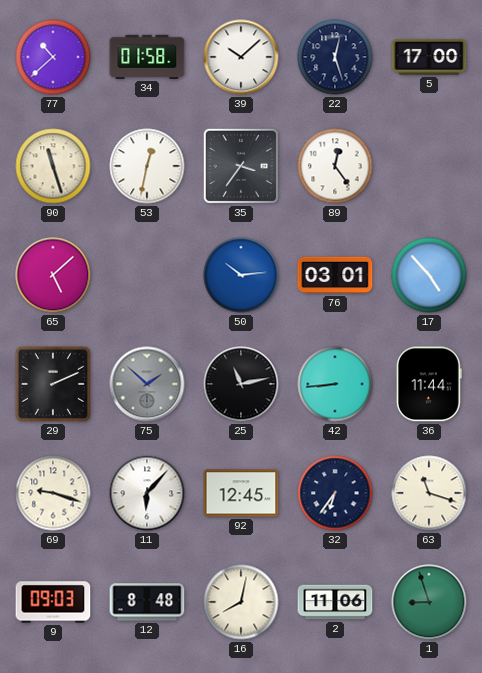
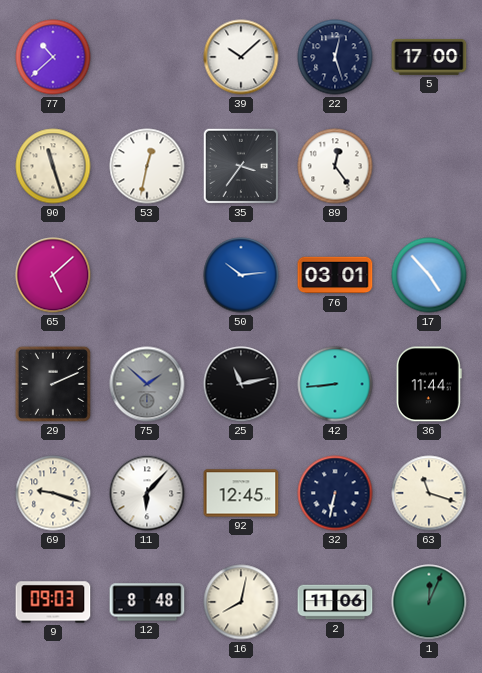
34: 01:58 -> none (147, 57)
32: 6:36 -> 6:32 (335, 493)
1: 8:57 -> 12:04 (429, 602)
